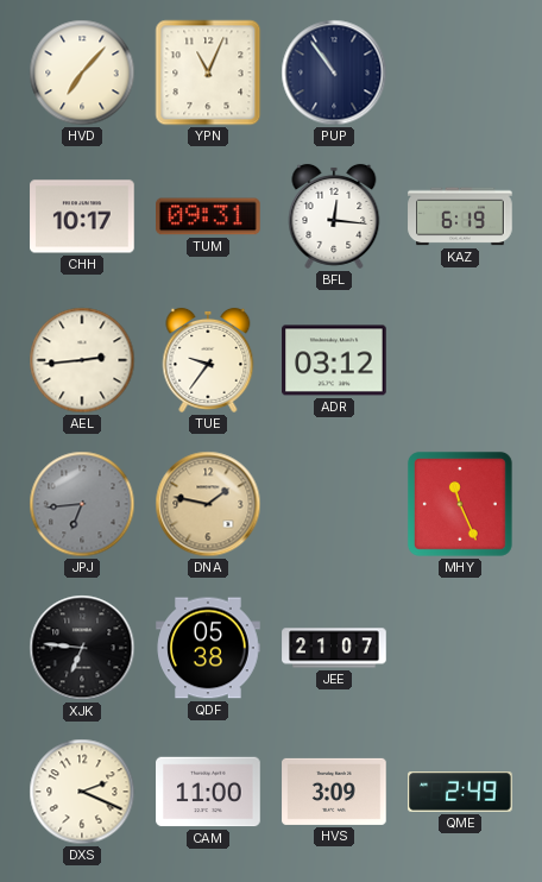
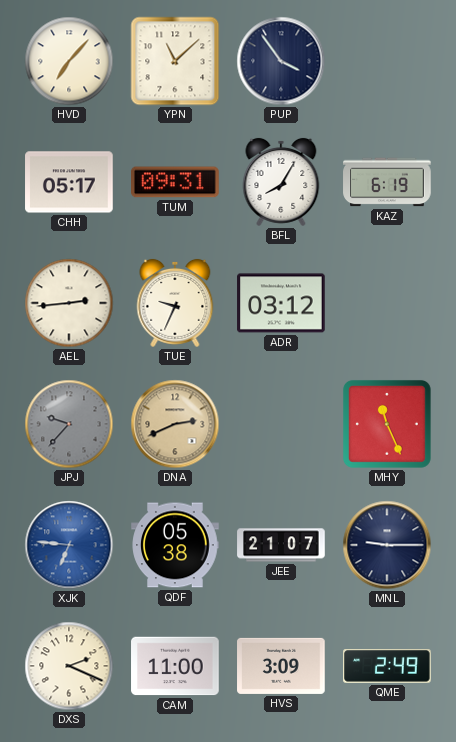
YPN: 11:04 -> 11:08 (175, 61)
PUP: 10:54 -> 3:54 (281, 61)
CHH: 10:17 -> 05:17 (69, 182)
BFL: 12:16 -> 8:05 (281, 182)
TUE: 9:36 -> 9:34 (175, 303)
JPJ: 6:44 -> 9:37 (69, 424)
DNA: 1:47 -> 2:41 (175, 424)
XJK dial: black -> blue (69, 545)
MNL: none -> 9:15 (387, 545)
